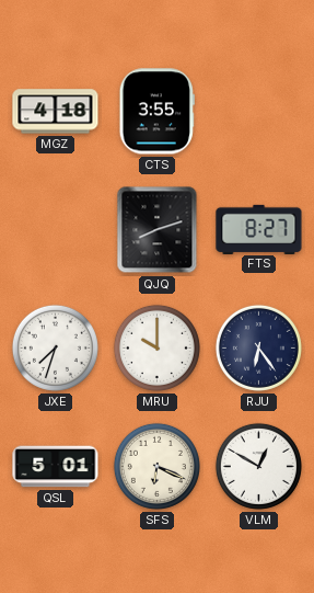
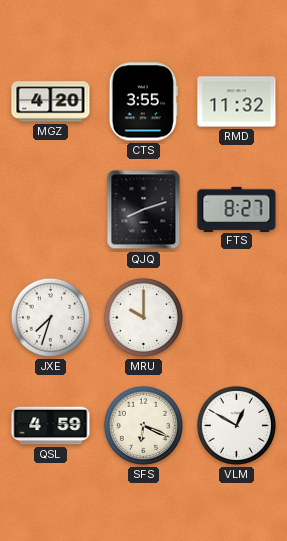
MGZ: 4:18 -> 4:20 (51, 102)
RMD: none -> 11:32 (237, 102)
RJU: 6:24 -> none (258, 347)
QSL: 5:01 -> 4:59 (51, 426)
